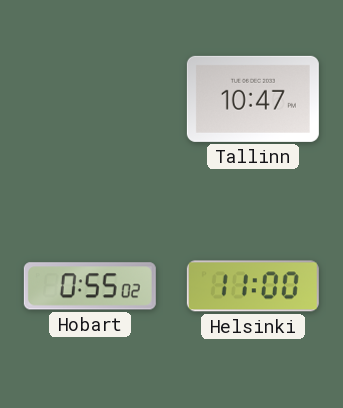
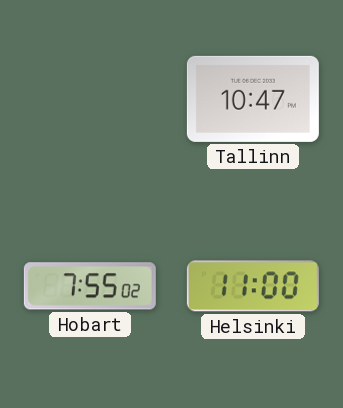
Hobart: 0:55 -> 7:55 (90, 286)
